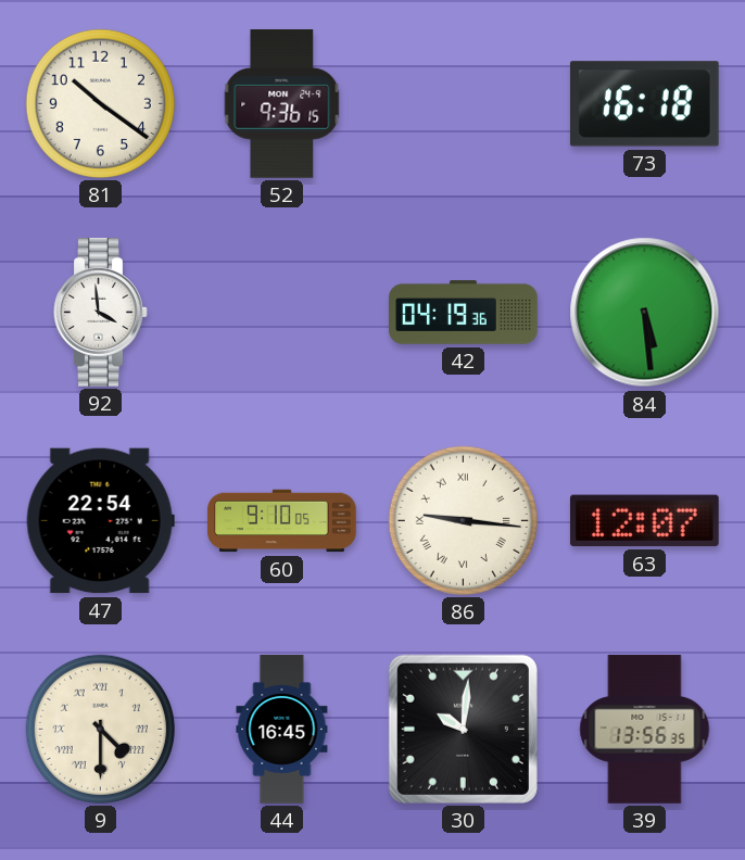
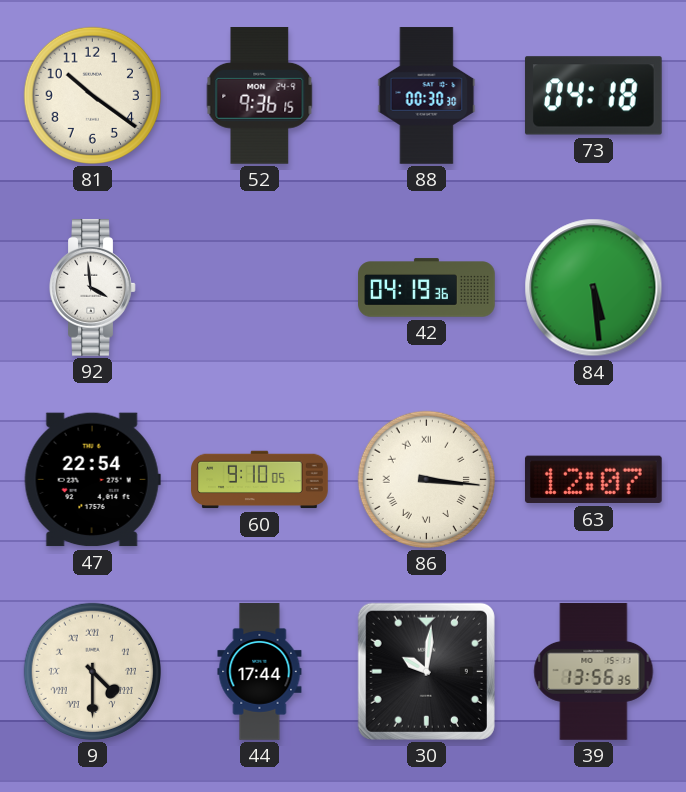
88: none -> 00:30 (427, 96)
73: 16:18 -> 04:18 (593, 96)
86: 9:16 -> 3:16 (426, 479)
44: 16:45 -> 17:44 (260, 672)
